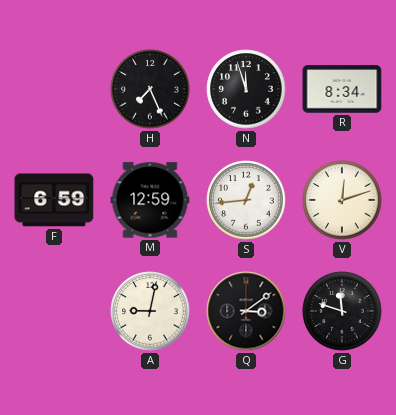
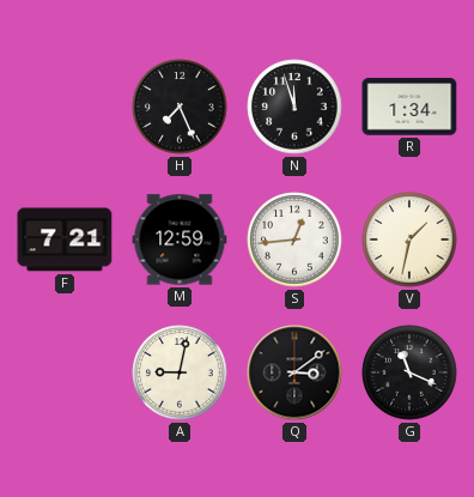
R: 8:34 -> 1:34 (409, 107)
F: 6:59 -> 7:21 (65, 240)
V: 12:12 -> 1:32 (409, 240)
G: 11:48 -> 11:19 (409, 372)
